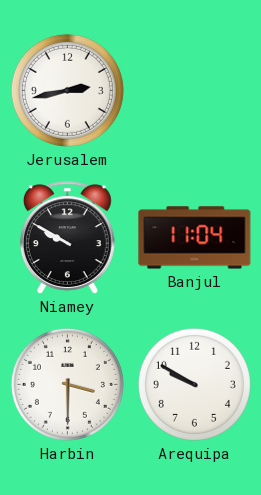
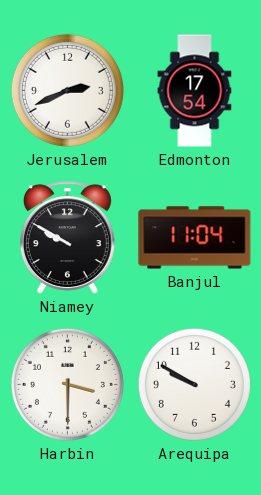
Jerusalem: 2:43 -> 2:41 (67, 90)
Edmonton: none -> 17:54 (195, 91)
